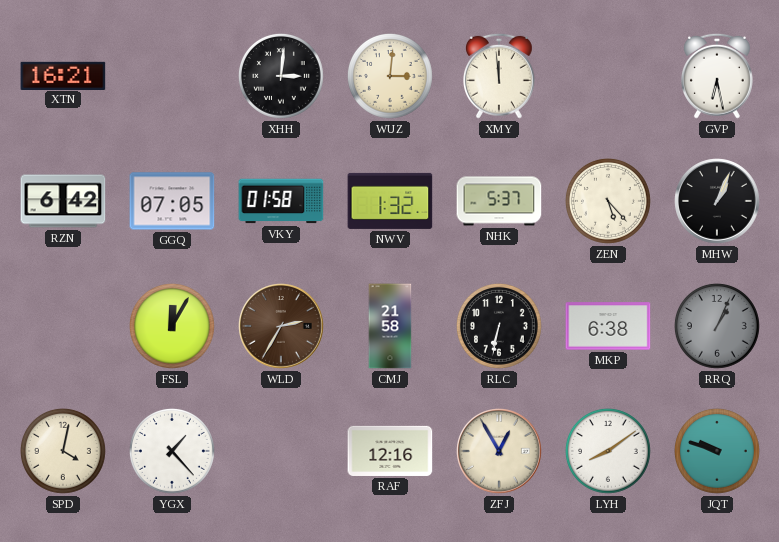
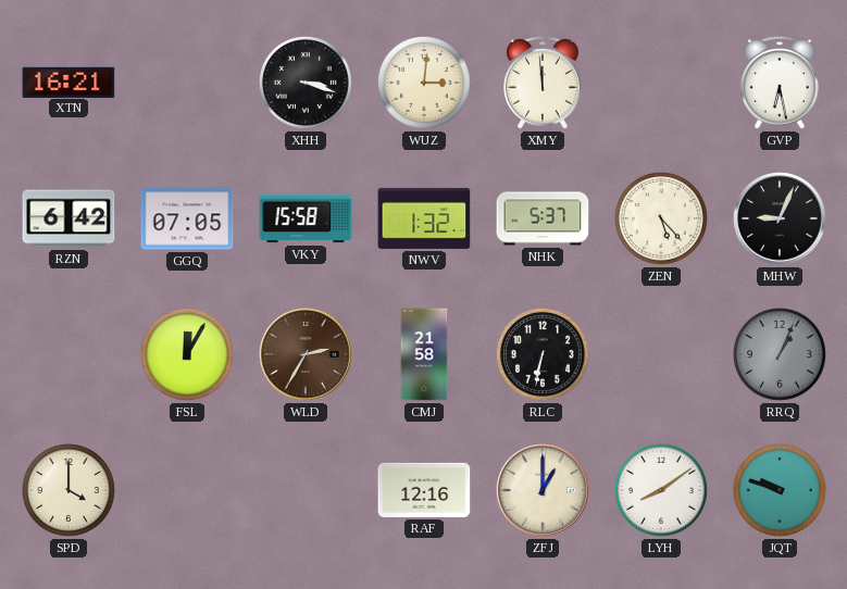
XHH: 3:01 -> 3:18 (307, 84)
VKY: 01:58 -> 15:58 (306, 218)
MHW: 1:04 -> 9:04 (780, 218)
MKP: 6:38 -> none (608, 326)
SPD: 4:02 -> 4:00 (70, 491)
YGX: 1:23 -> none (173, 452)
ZFJ: 12:55 -> 1:00 (543, 490)
